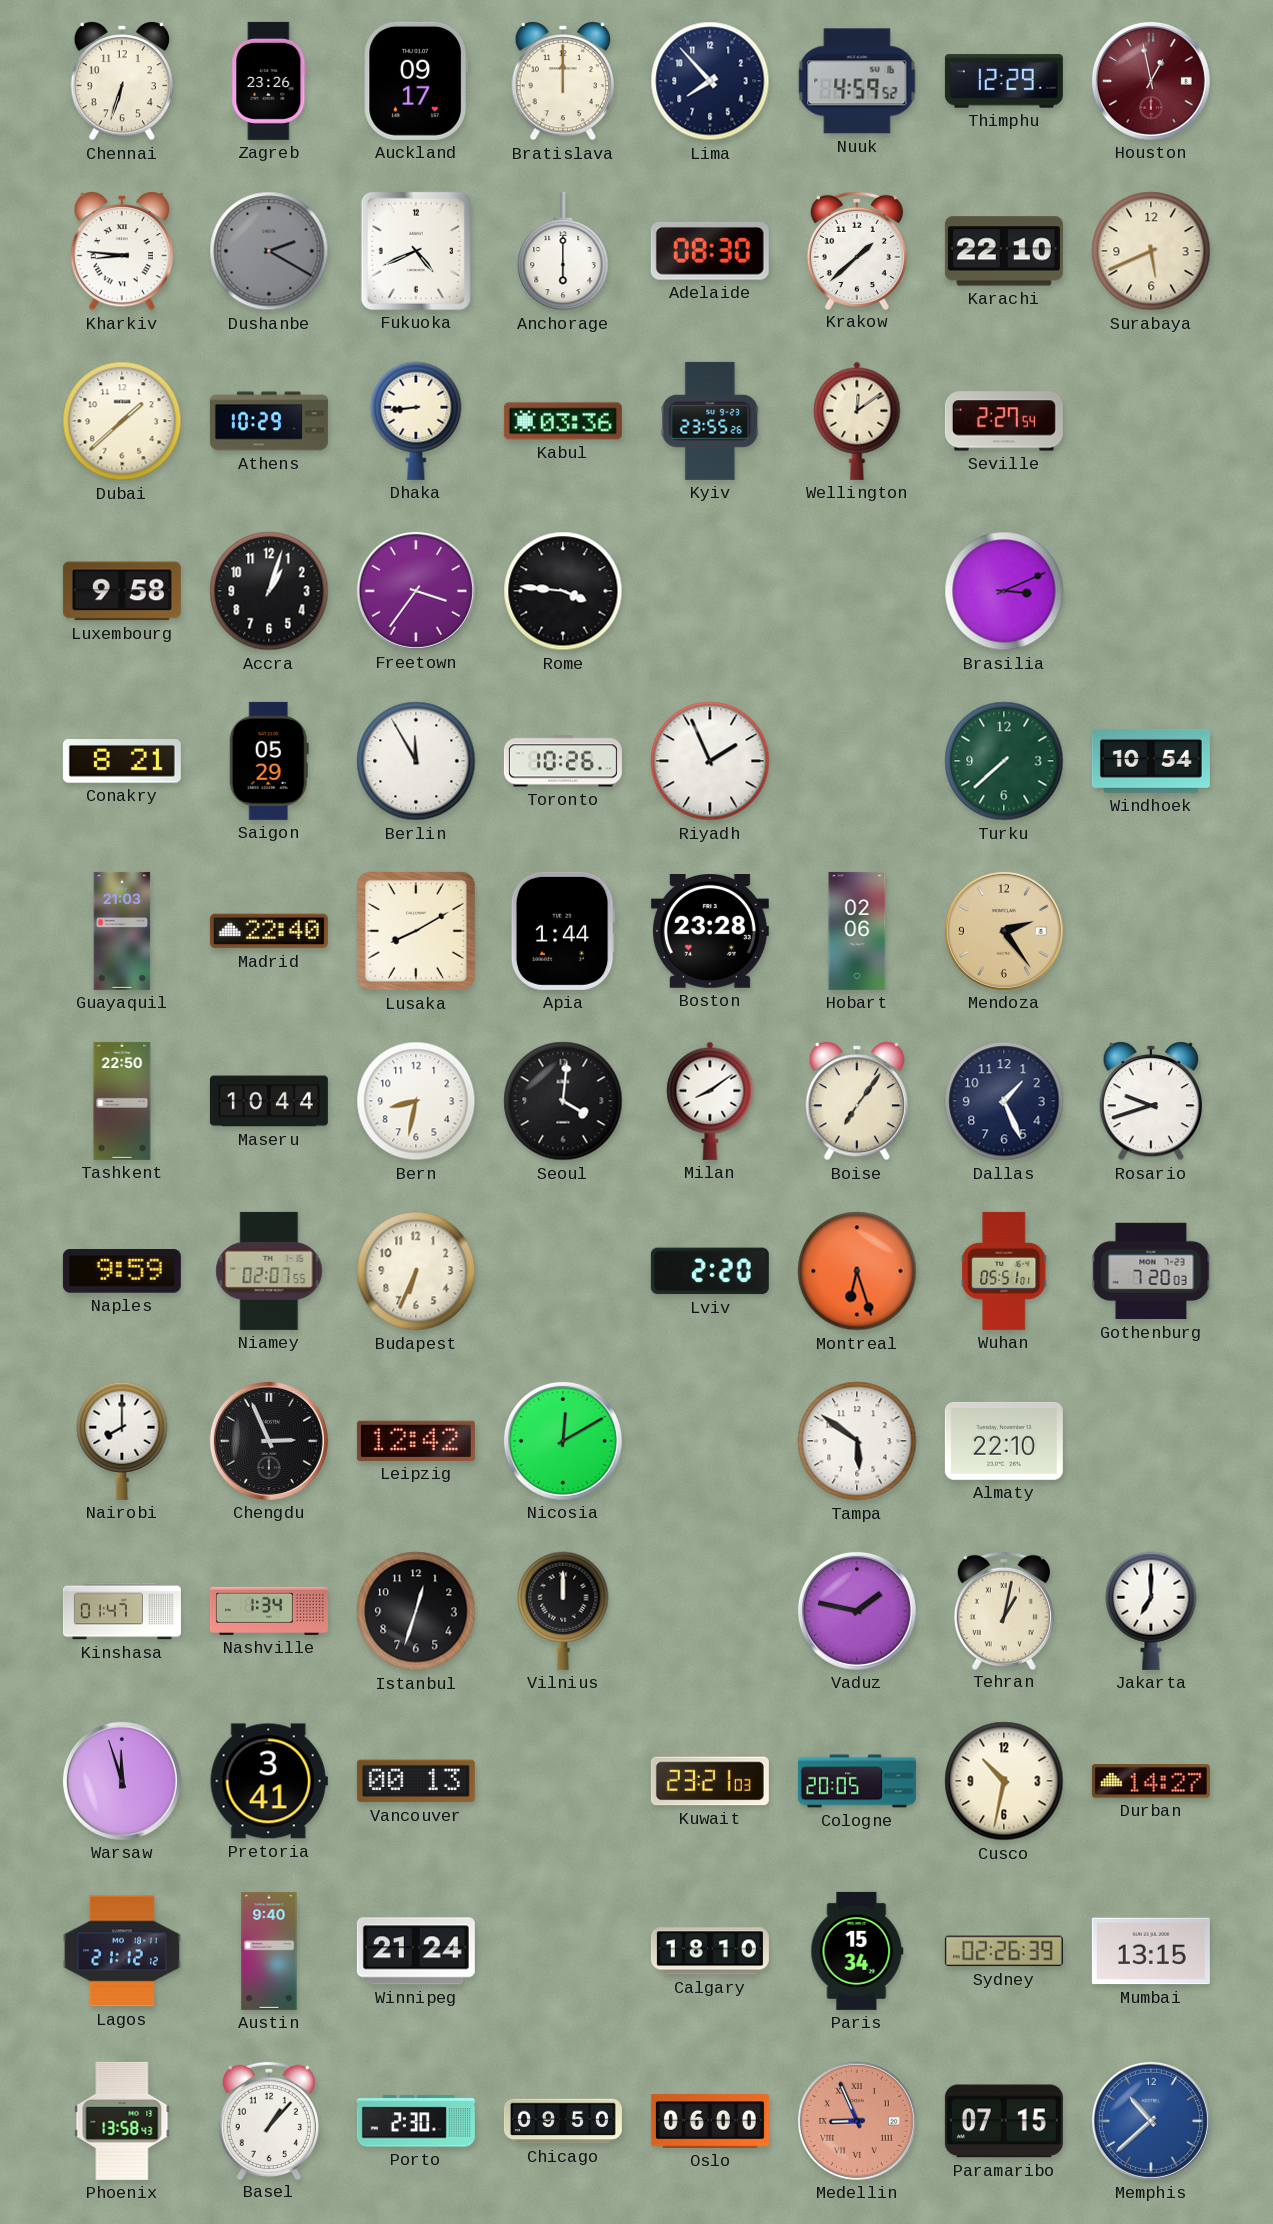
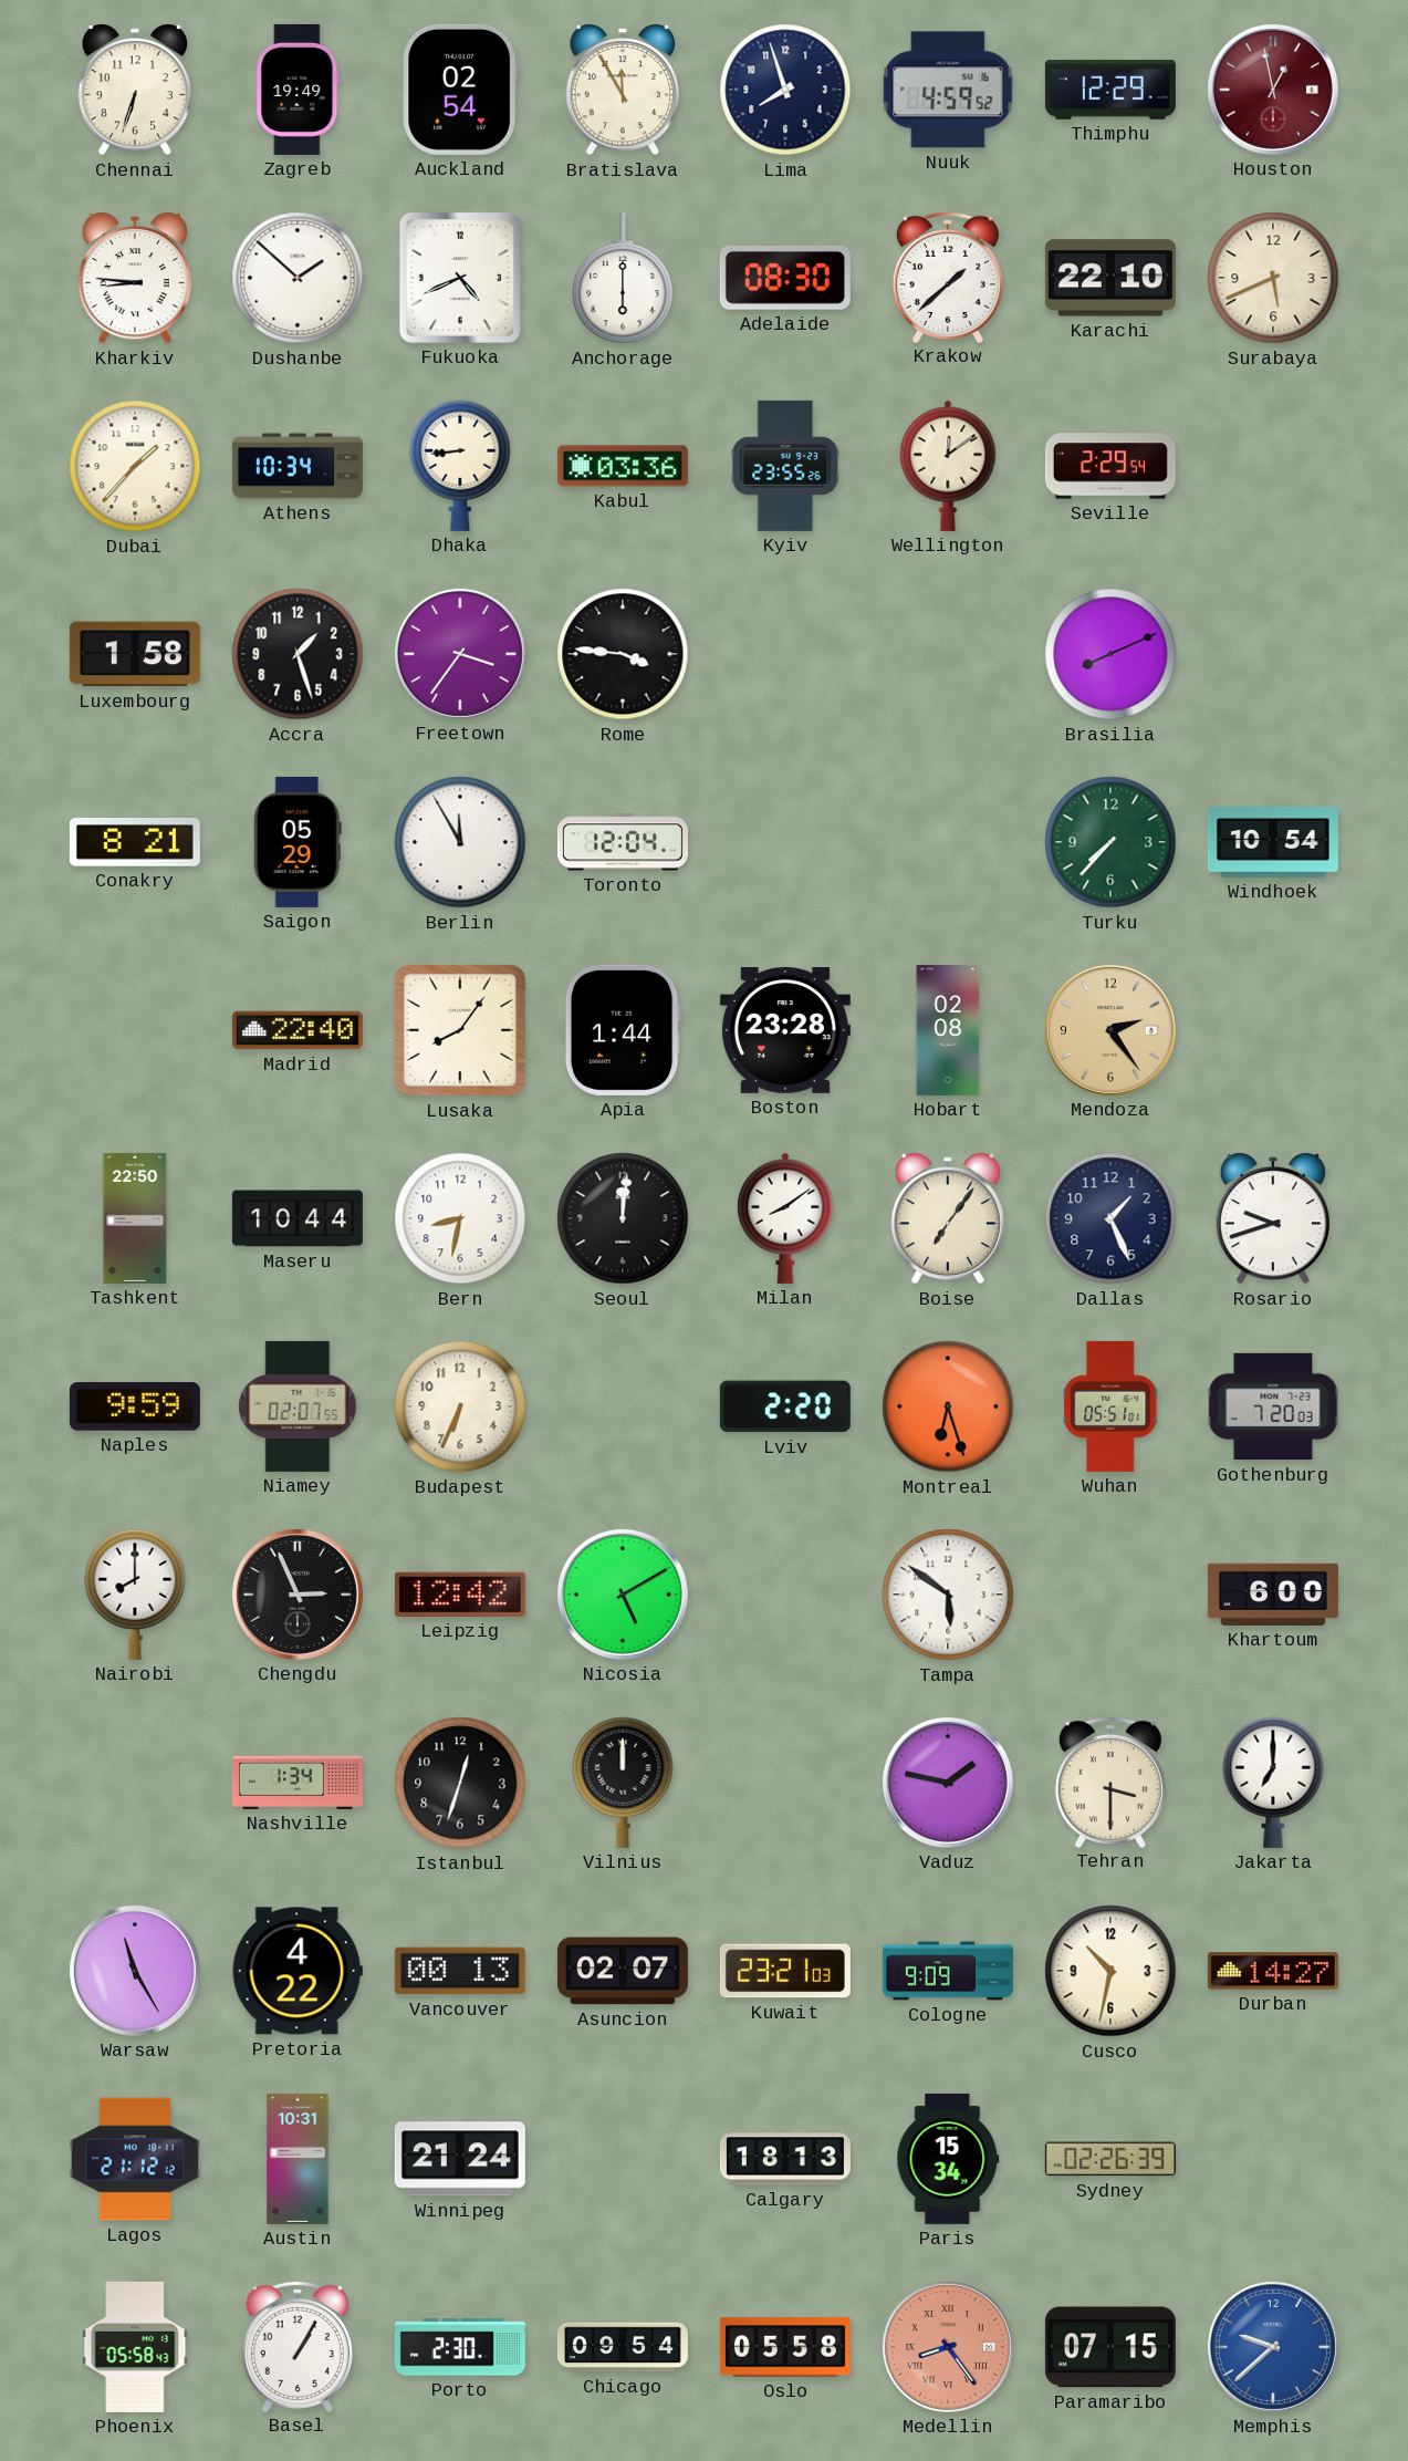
Zagreb: 23:26 -> 19:49 (298, 90)
Auckland: 09:17 -> 02:54 (460, 90)
Bratislava: 12:00 -> 11:55 (622, 91)
Lima: 7:53 -> 7:57 (785, 90)
Dushanbe: 2:20 -> 1:52 (298, 278)
Dushanbe dial: grey -> white (298, 278)
Dubai: 1:38 -> 1:37 (135, 466)
Athens: 10:29 -> 10:34 (298, 466)
Seville: 2:27 -> 2:29 (1110, 466)
Luxembourg: 9:58 -> 1:58 (135, 654)
Accra: 1:03 -> 1:27 (298, 654)
Brasilia: 3:11 -> 8:11 (1110, 654)
Toronto: 10:26 -> 12:04 (623, 842)
Riyadh: 1:56 -> none (710, 761)
Turku: 7:38 -> 7:37 (1110, 842)
Guayaquil: 21:03 -> none (122, 931)
Lusaka: 8:10 -> 8:06 (461, 1031)
Hobart: 02:06 -> 02:08 (948, 1030)
Seoul: 4:01 -> 12:01 (623, 1218)
Nicosia: 12:10 -> 5:10 (623, 1595)
Almaty: 22:10 -> none (1004, 1441)
Khartoum: none -> 6:00 (1273, 1595)
Kinshasa: 01:47 -> none (122, 1611)
Tehran: 1:02 -> 3:30 (1110, 1782)
Warsaw: 11:57 -> 11:25 (135, 1971)
Pretoria: 3:41 -> 4:22 (298, 1971)
Asuncion: none -> 02:07 (623, 1971)
Cologne: 20:05 -> 9:09 (948, 1971)
Austin: 9:40 -> 10:31 (298, 2159)
Calgary: 18:10 -> 18:13 (785, 2159)
Mumbai: 13:15 -> none (1151, 1951)
Phoenix: 13:58 -> 05:58 (135, 2347)
Basel: 1:07 -> 1:05 (298, 2346)
Chicago: 09:50 -> 09:54 (623, 2347)
Oslo: 06:00 -> 05:58 (785, 2347)
Medellin: 8:56 -> 8:24 (948, 2347)
Memphis: 10:38 -> 9:38 (1273, 2347)
